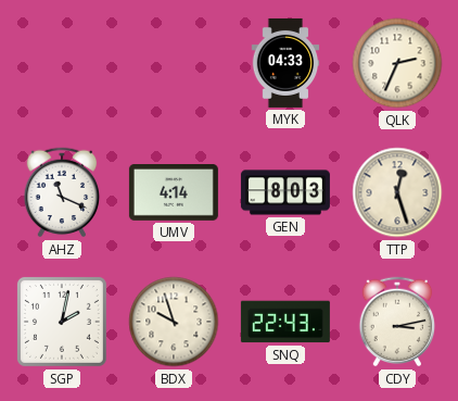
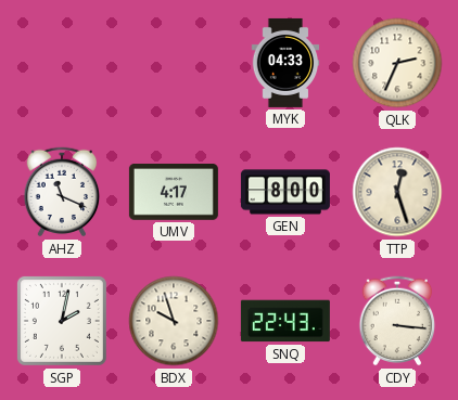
UMV: 4:14 -> 4:17 (174, 193)
GEN: 8:03 -> 8:00 (285, 192)
CDY: 3:13 -> 3:16 (397, 321)
